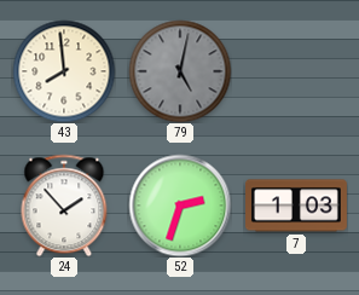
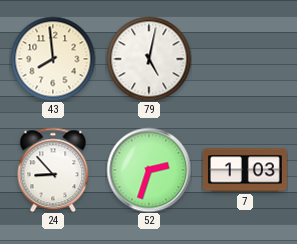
79 dial: grey -> white (149, 59)
24: 1:53 -> 8:53 (53, 170)
